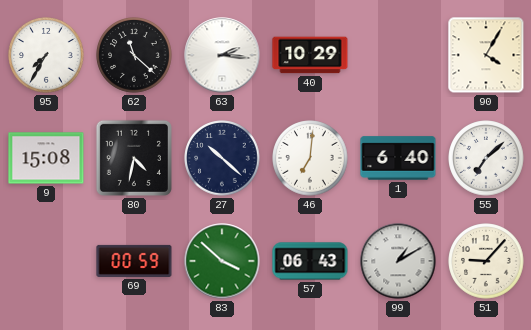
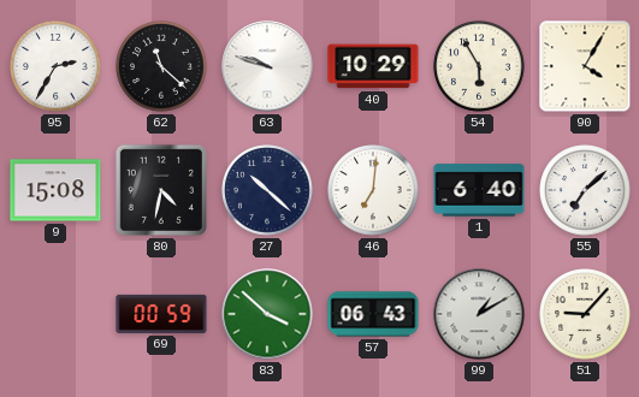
95: 7:35 -> 2:35 (55, 66)
63: 2:16 -> 9:48 (267, 66)
54: none -> 5:55 (479, 66)
